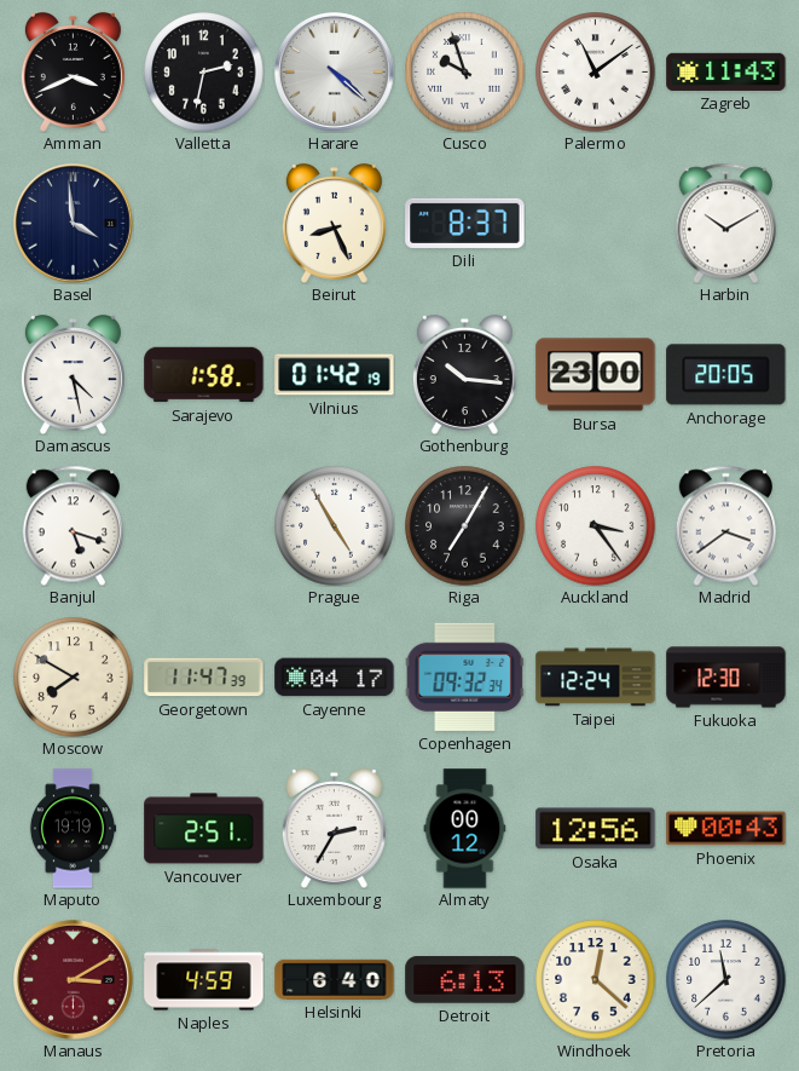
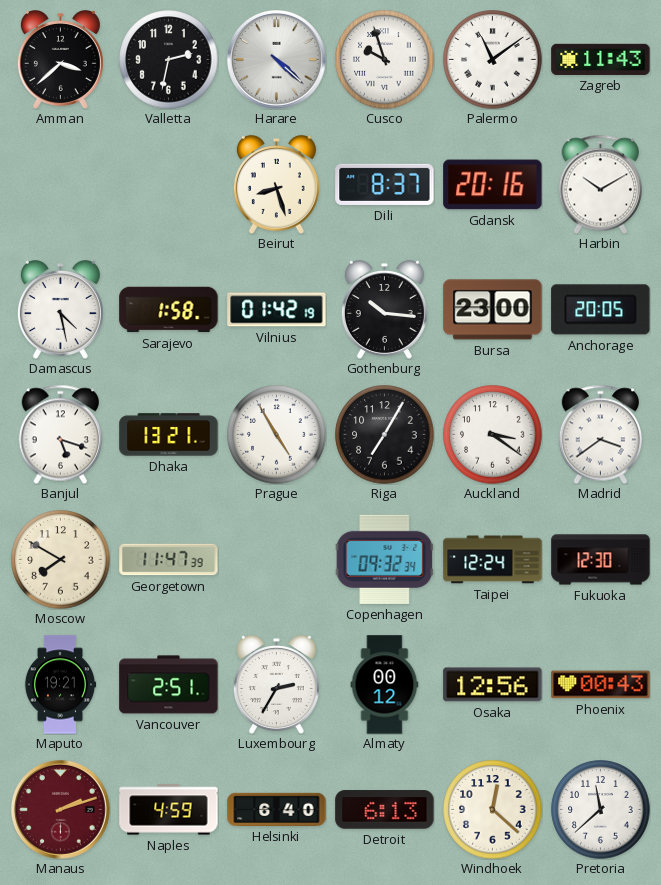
Amman: 3:41 -> 3:38 (60, 60)
Basel: 3:59 -> none (74, 224)
Beirut: 8:26 -> 8:27 (276, 185)
Gdansk: none -> 20:16 (493, 185)
Dhaka: none -> 13:21 (169, 435)
Auckland: 3:24 -> 3:21 (493, 435)
Cayenne: 04:17 -> none (335, 678)
Maputo: 19:19 -> 19:21 (60, 685)
Manaus: 3:10 -> 2:12 (61, 810)
